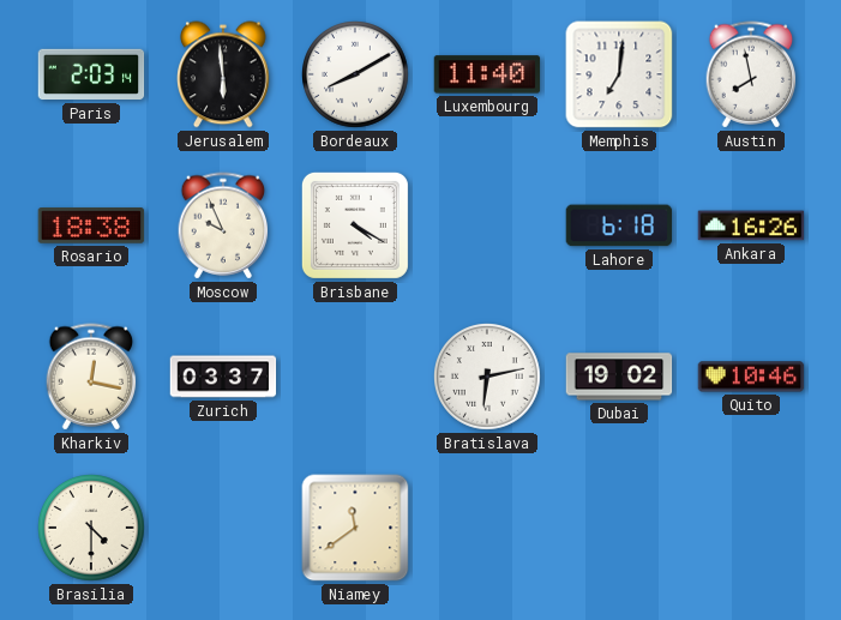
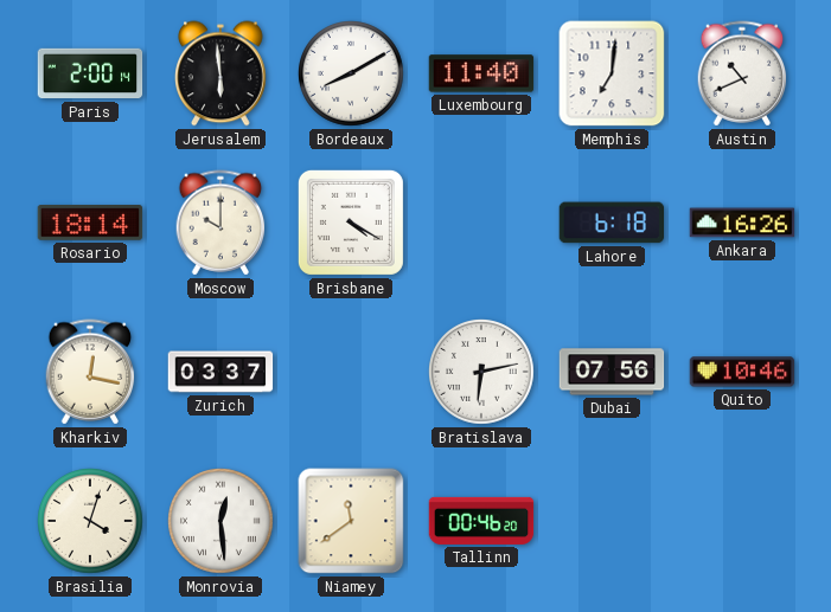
Paris: 2:03 -> 2:00 (90, 73)
Austin: 7:58 -> 10:41 (742, 73)
Rosario: 18:38 -> 18:14 (90, 224)
Moscow: 9:56 -> 10:00 (220, 223)
Dubai: 19:02 -> 07:56 (612, 372)
Brasilia: 4:30 -> 4:03 (91, 522)
Monrovia: none -> 12:29 (222, 522)
Tallinn: none -> 00:46 (481, 521)
